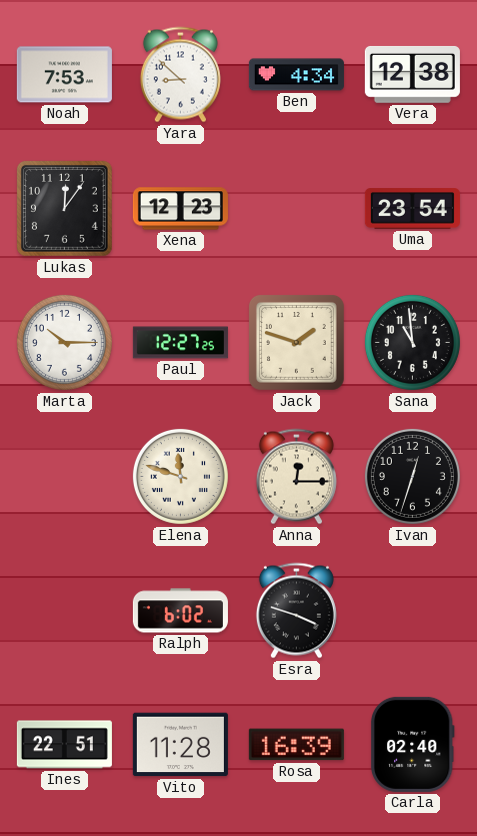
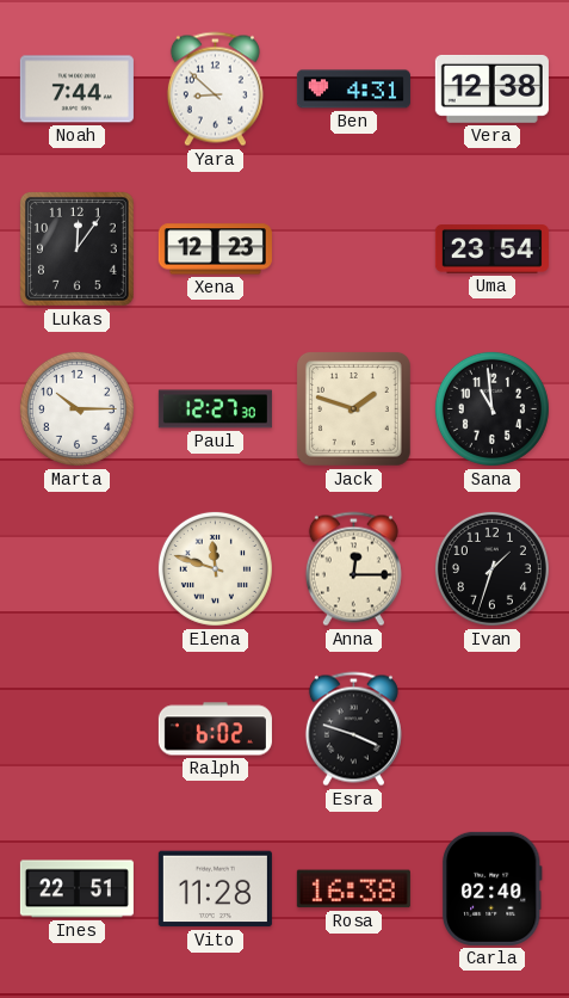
Noah: 7:53 -> 7:44 (76, 90)
Ben: 4:34 -> 4:31 (353, 90)
Paul: 12:27:25 -> 12:27:30 (215, 409)
Ivan: 12:33 -> 1:33 (491, 568)
Rosa: 16:39 -> 16:38 (353, 889)
